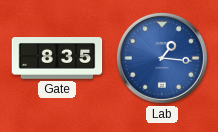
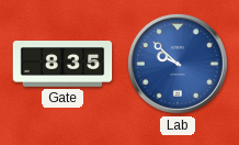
Lab: 1:16 -> 9:52 (178, 64)
